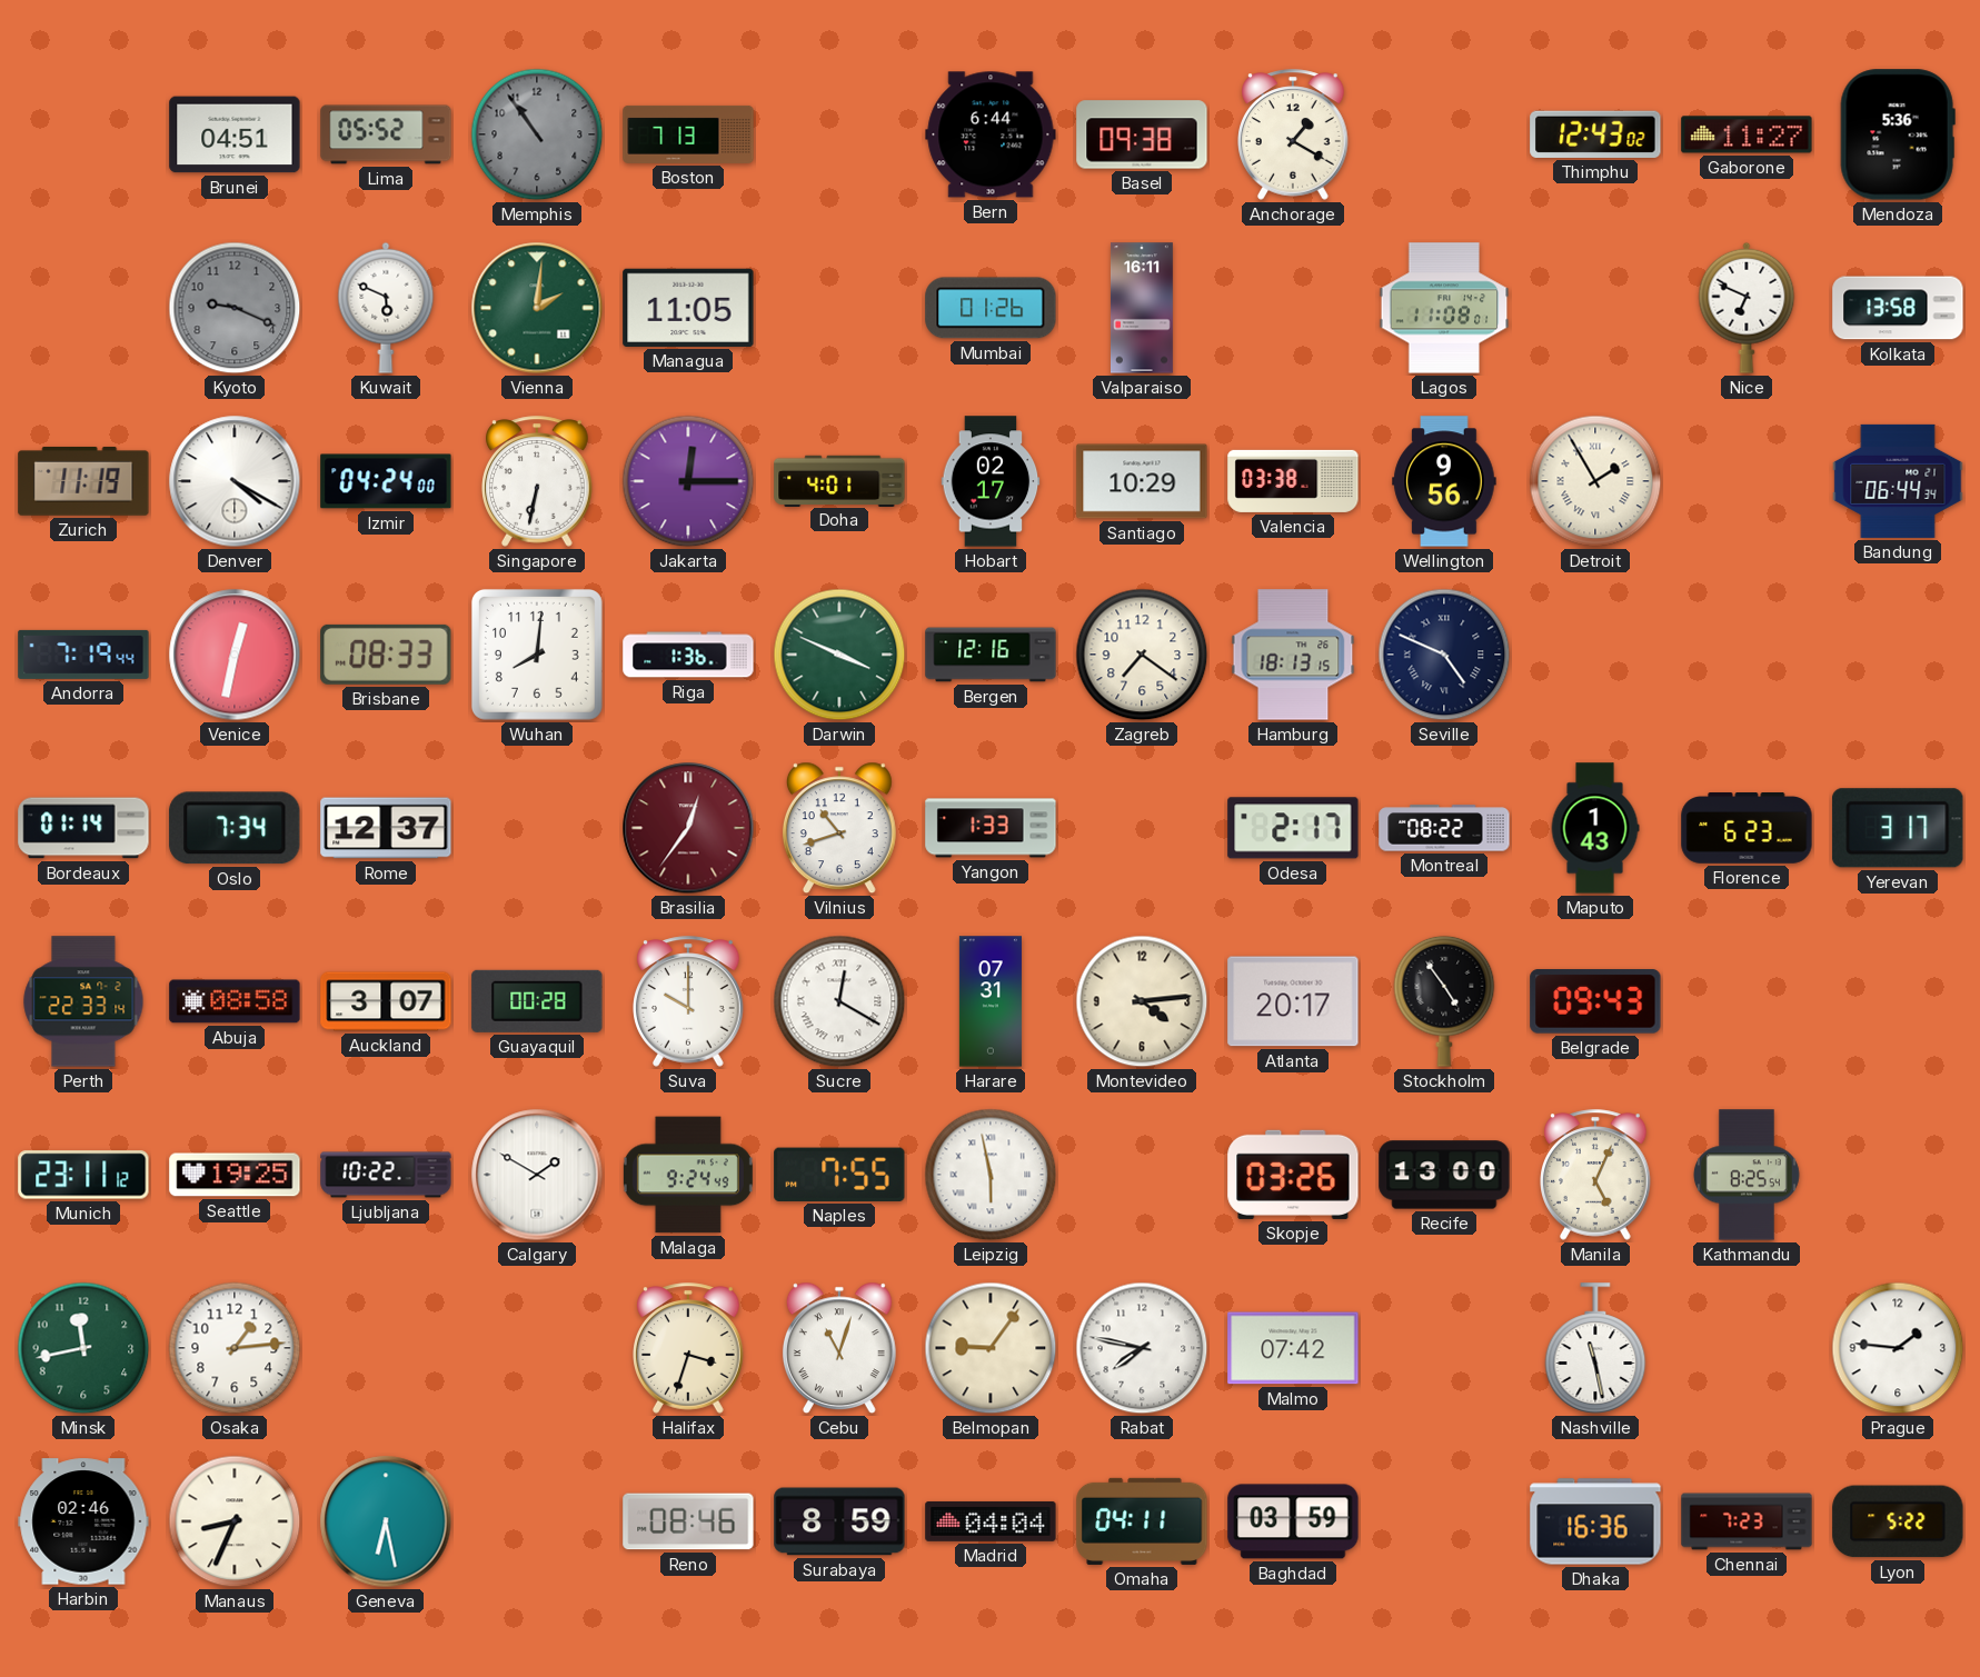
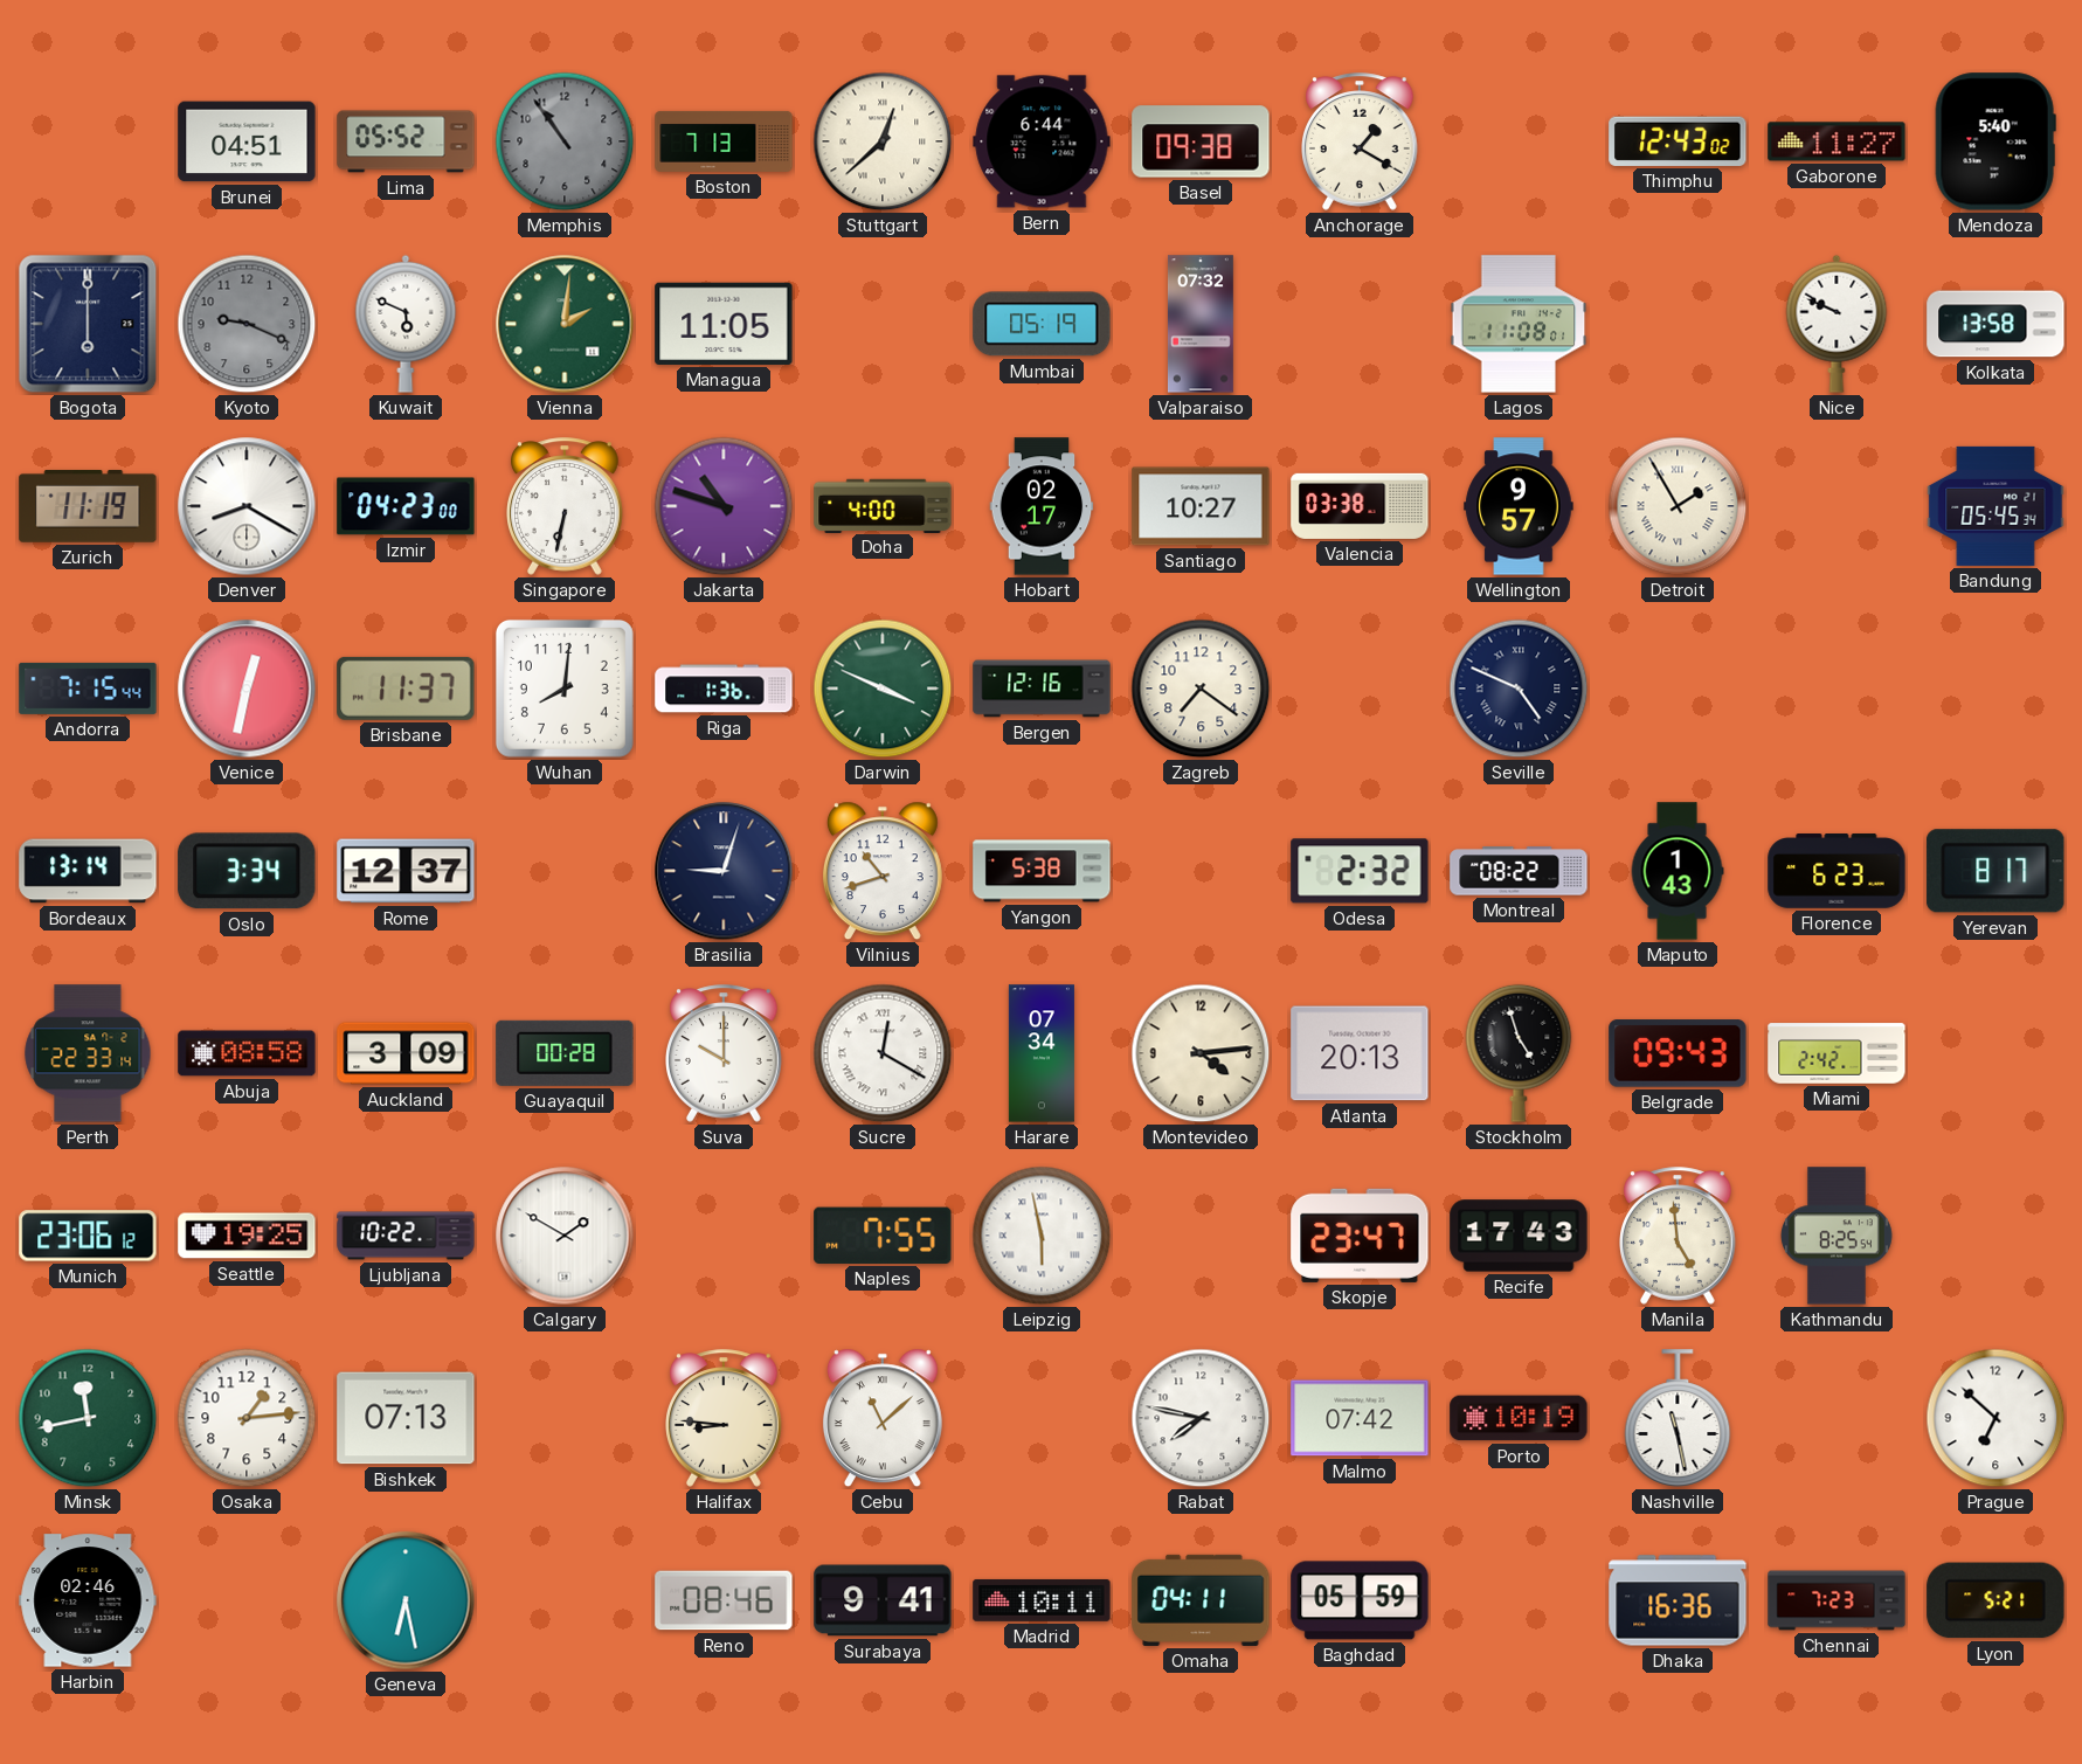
Stuttgart: none -> 12:38 (883, 141)
Mendoza: 5:36 -> 5:40 (1995, 141)
Bogota: none -> 6:00 (88, 324)
Mumbai: 01:26 -> 05:19 (1042, 324)
Valparaiso: 16:11 -> 07:32 (1201, 324)
Nice: 6:49 -> 9:49 (1837, 324)
Denver: 4:20 -> 8:20 (247, 506)
Izmir: 04:24 -> 04:23 (406, 506)
Jakarta: 12:15 -> 10:48 (724, 506)
Doha: 4:01 -> 4:00 (883, 505)
Santiago: 10:29 -> 10:27 (1201, 506)
Wellington: 9:56 -> 9:57 (1519, 506)
Bandung: 06:44 -> 05:45 (1995, 506)
Andorra: 7:19 -> 7:15 (88, 689)
Brisbane: 08:33 -> 11:37 (406, 689)
Hamburg: 18:13 -> none (1293, 655)
Bordeaux: 01:14 -> 13:14 (88, 871)
Oslo: 7:34 -> 3:34 (247, 871)
Brasilia: 12:36 -> 9:03 (724, 871)
Brasilia dial: burgundy -> navy (724, 871)
Yangon: 1:33 -> 5:38 (1042, 871)
Odesa: 2:17 -> 2:32 (1360, 871)
Yerevan: 3:17 -> 8:17 (1995, 871)
Auckland: 3:07 -> 3:09 (406, 1053)
Harare: 07:31 -> 07:34 (1042, 1053)
Atlanta: 20:17 -> 20:13 (1360, 1053)
Stockholm: 4:54 -> 4:57 (1519, 1053)
Miami: none -> 2:42 (1837, 1053)
Munich: 23:11 -> 23:06 (88, 1236)
Malaga: 9:24 -> none (688, 1175)
Skopje: 03:26 -> 23:47 (1360, 1236)
Recife: 13:00 -> 17:43 (1519, 1236)
Manila: 5:04 -> 4:59 (1678, 1236)
Bishkek: none -> 07:13 (406, 1418)
Halifax: 3:33 -> 8:46 (724, 1418)
Cebu: 11:03 -> 11:08 (883, 1418)
Belmopan: 9:06 -> none (991, 1348)
Porto: none -> 10:19 (1519, 1418)
Prague: 1:46 -> 6:52 (1995, 1418)
Manaus: 8:34 -> none (235, 1521)
Surabaya: 8:59 -> 9:41 (883, 1600)
Madrid: 04:04 -> 10:11 (1042, 1600)
Baghdad: 03:59 -> 05:59 (1360, 1600)
Lyon: 5:22 -> 5:21 (1995, 1600)
